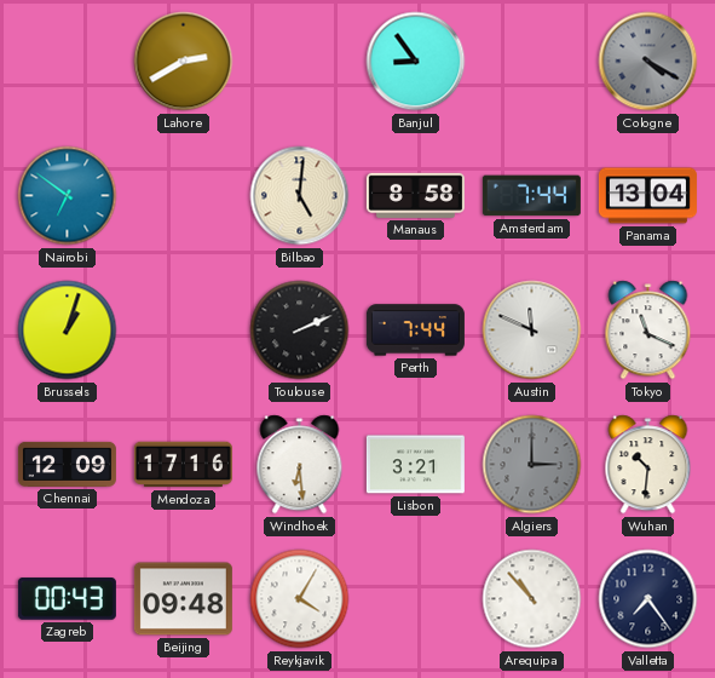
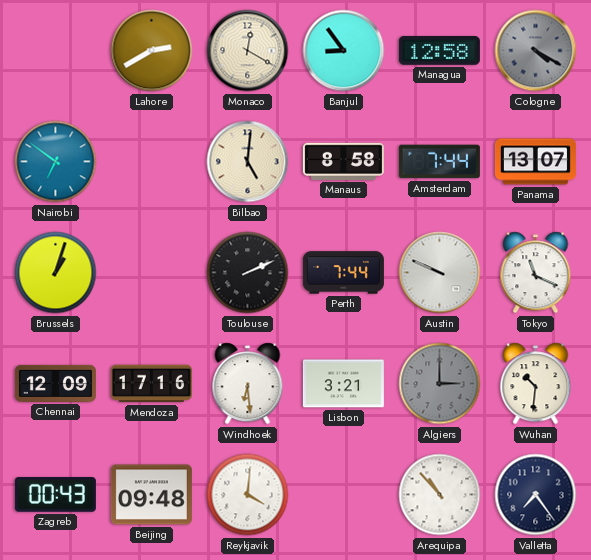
Monaco: none -> 12:20 (248, 51)
Managua: none -> 12:58 (439, 51)
Panama: 13:04 -> 13:07 (535, 162)
Austin: 11:49 -> 9:49 (440, 273)
Reykjavik: 4:05 -> 4:01 (248, 495)
